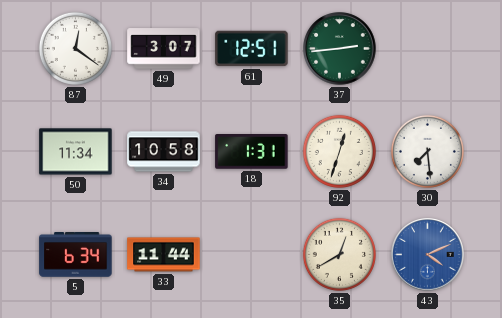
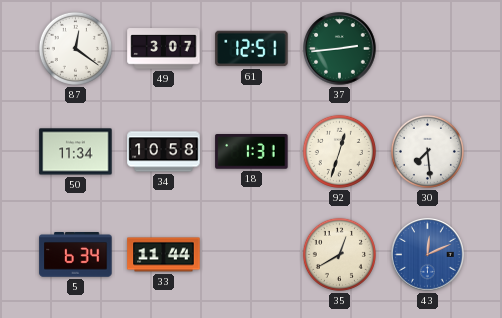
43: 4:11 -> 12:11 (428, 255)
